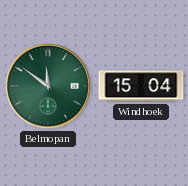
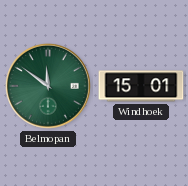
Windhoek: 15:04 -> 15:01 (141, 86)
